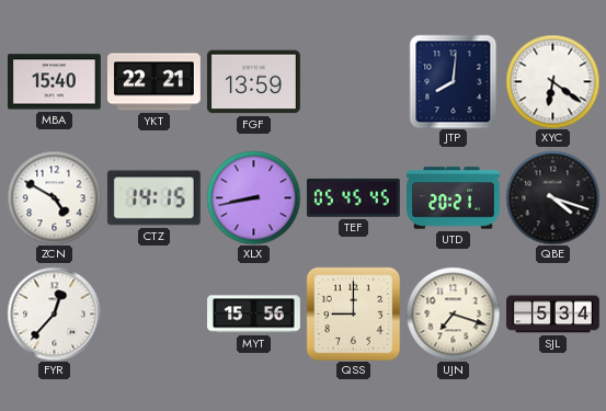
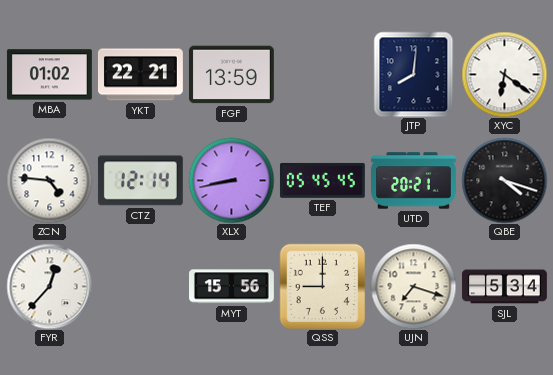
MBA: 15:40 -> 01:02 (49, 75)
ZCN: 4:50 -> 4:46 (49, 180)
CTZ: 14:15 -> 12:14 (140, 181)
